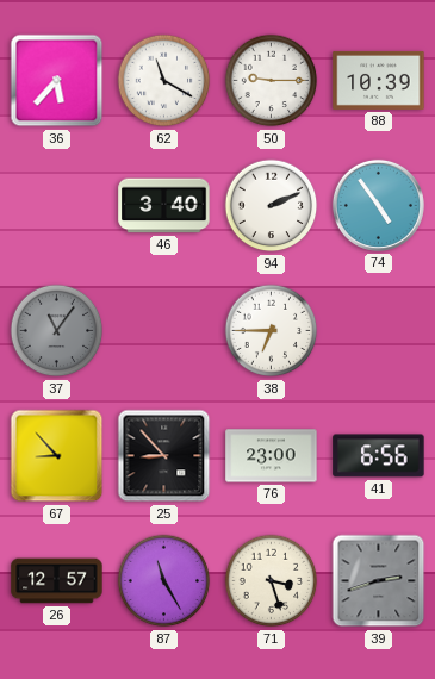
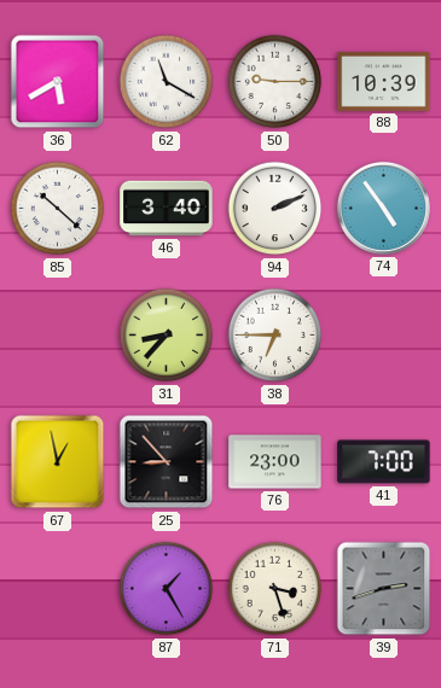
36: 5:37 -> 5:40 (58, 82)
85: none -> 10:22 (58, 209)
37: 11:06 -> none (57, 331)
31: none -> 8:37 (167, 336)
67: 8:53 -> 12:58 (58, 462)
41: 6:56 -> 7:00 (384, 462)
26: 12:57 -> none (57, 581)
87: 11:25 -> 1:25 (167, 589)
